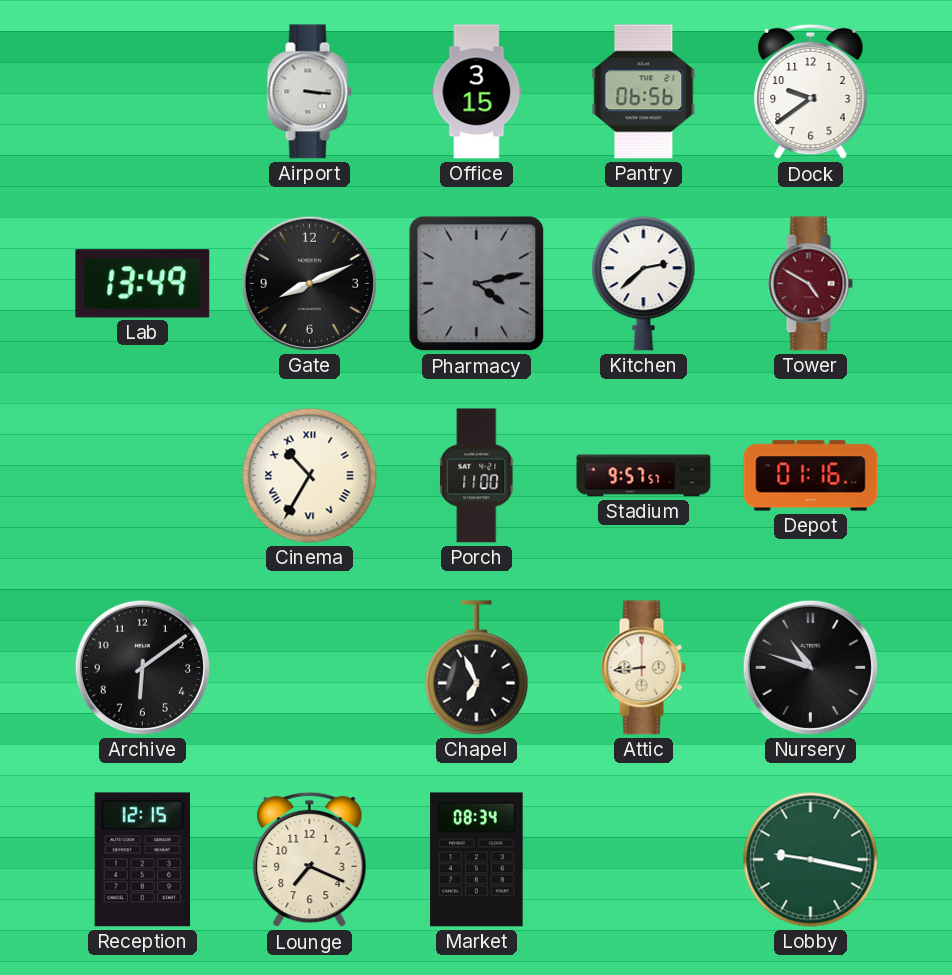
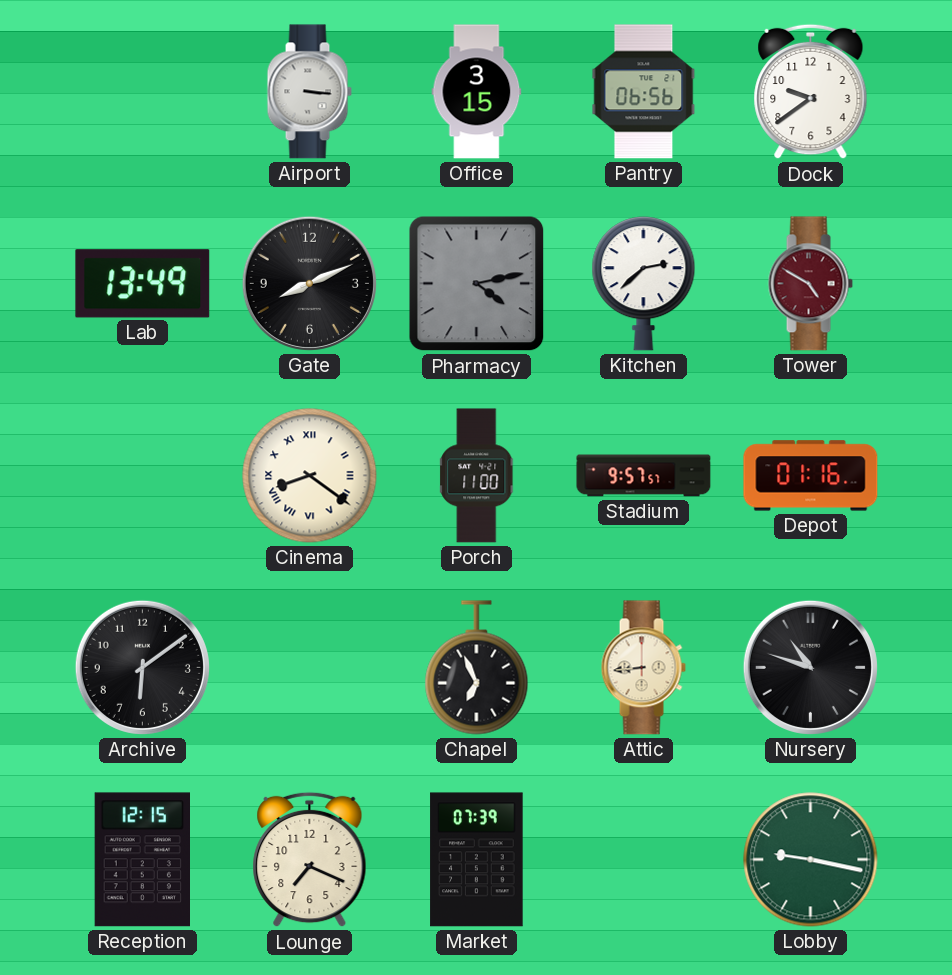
Cinema: 10:35 -> 8:21 (310, 476)
Market: 08:34 -> 07:39 (477, 860)
